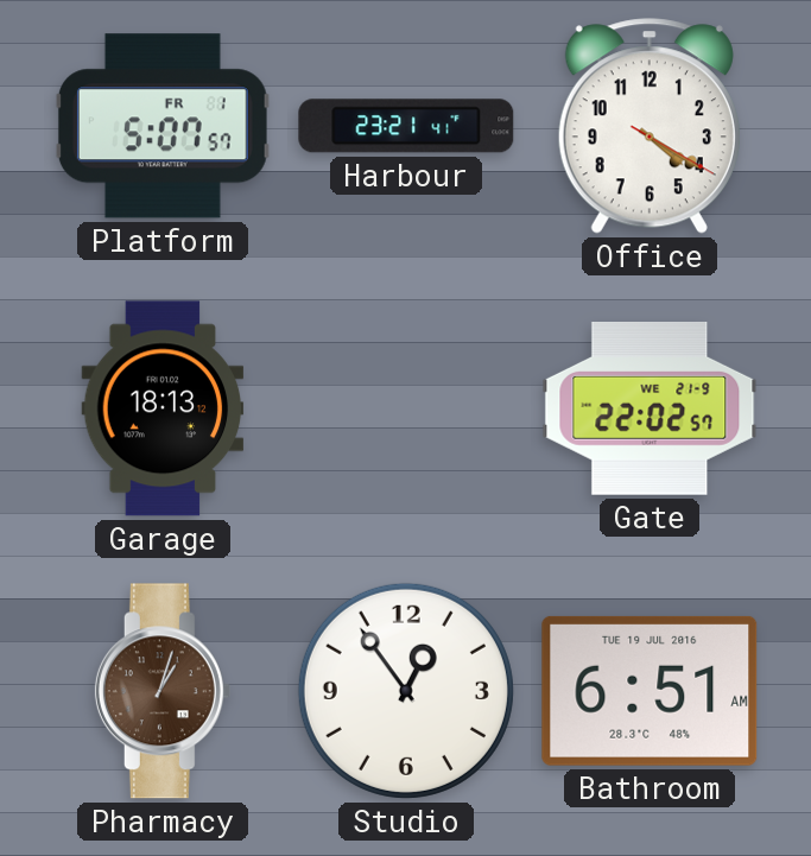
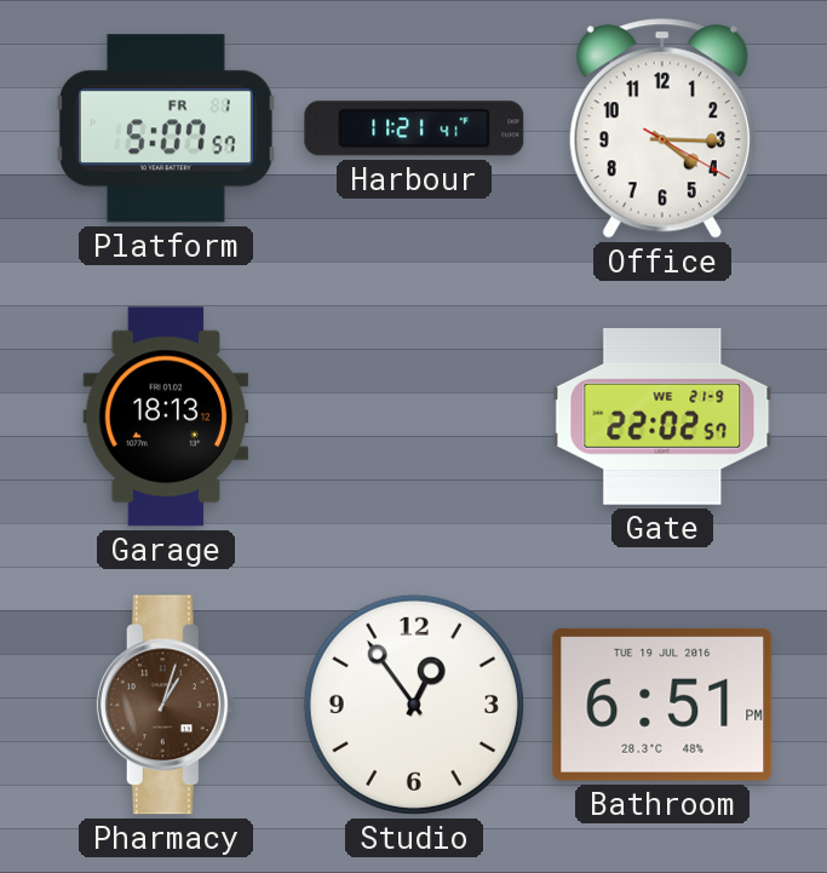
Harbour: 23:21 -> 11:21 (414, 128)
Office: 4:20 -> 4:15 (662, 128)
Bathroom: 6:51 AM -> 6:51 PM (662, 705)
